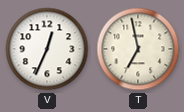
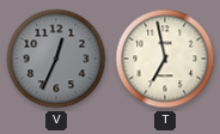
V dial: white -> grey (56, 59)
